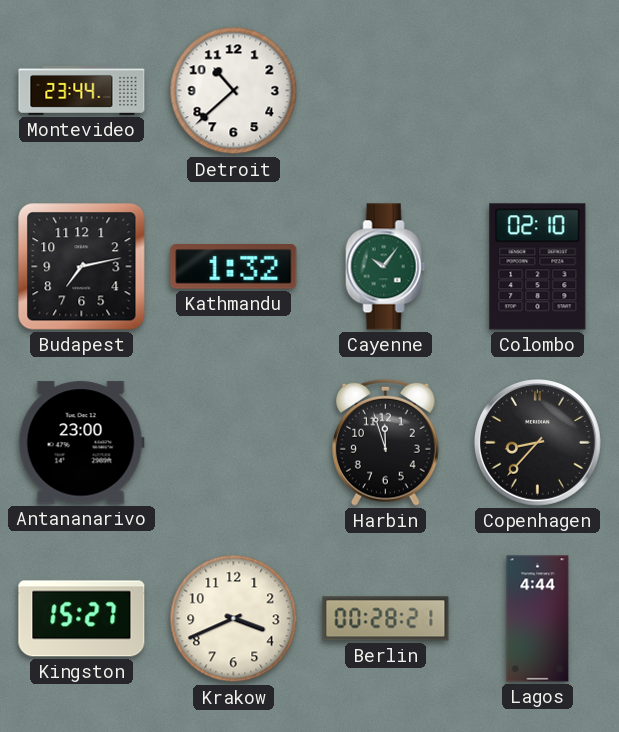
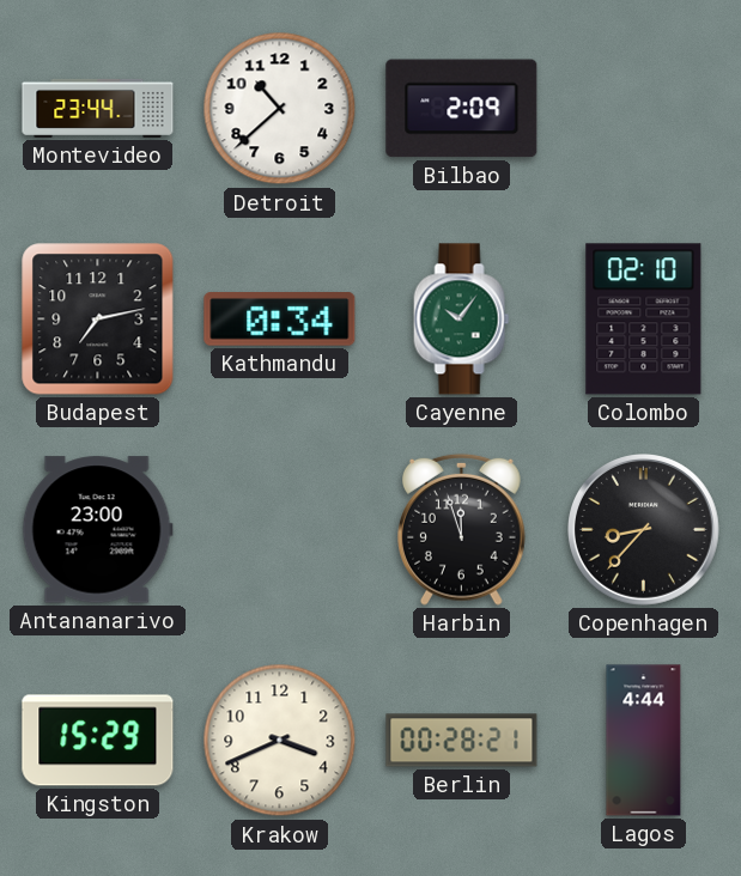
Bilbao: none -> 2:09 (462, 109)
Kathmandu: 1:32 -> 0:34 (280, 320)
Kingston: 15:27 -> 15:29 (98, 741)
